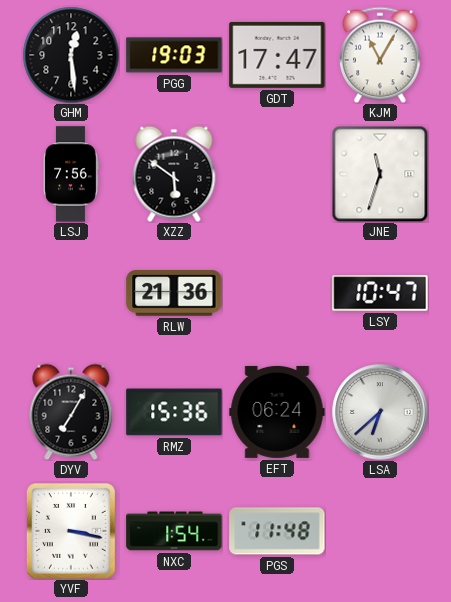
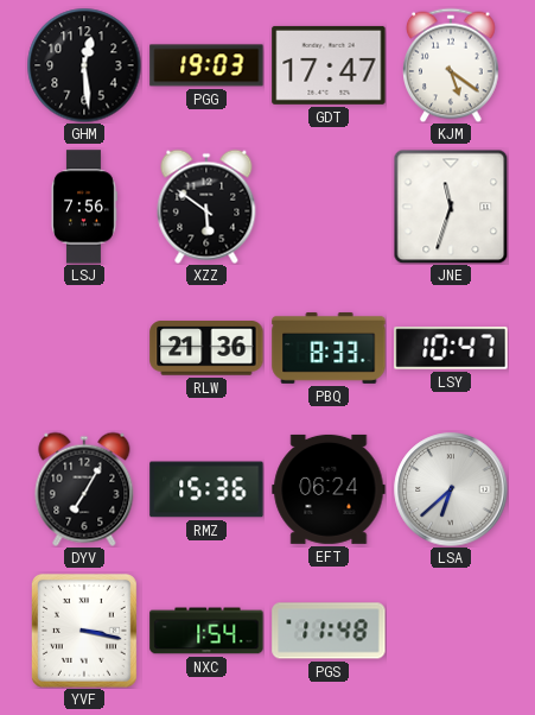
KJM: 11:05 -> 5:21 (451, 65)
PBQ: none -> 8:33 (329, 348)
